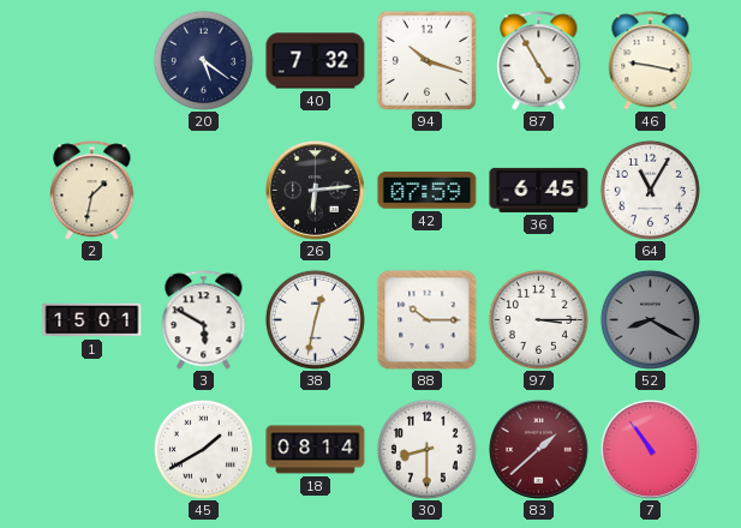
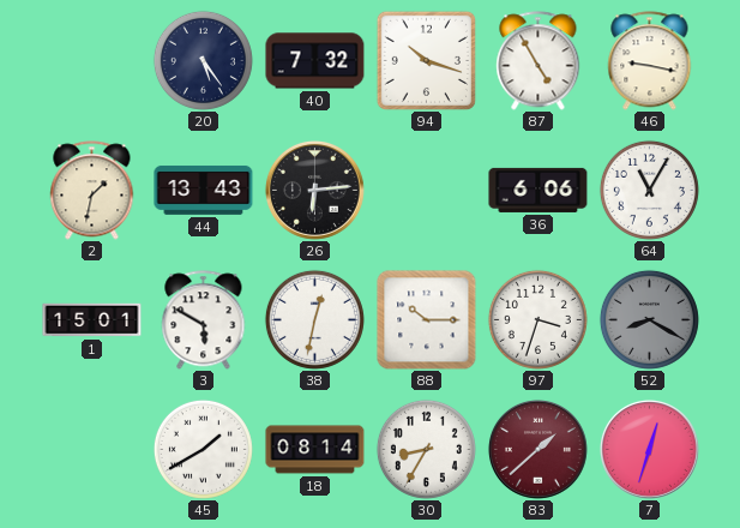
20: 5:21 -> 5:24 (203, 60)
44: none -> 13:43 (204, 190)
42: 07:59 -> none (428, 191)
36: 6:45 -> 6:06 (539, 190)
97: 3:15 -> 3:33 (537, 319)
30: 8:30 -> 8:35 (426, 449)
7: 10:54 -> 12:33 (649, 449)
